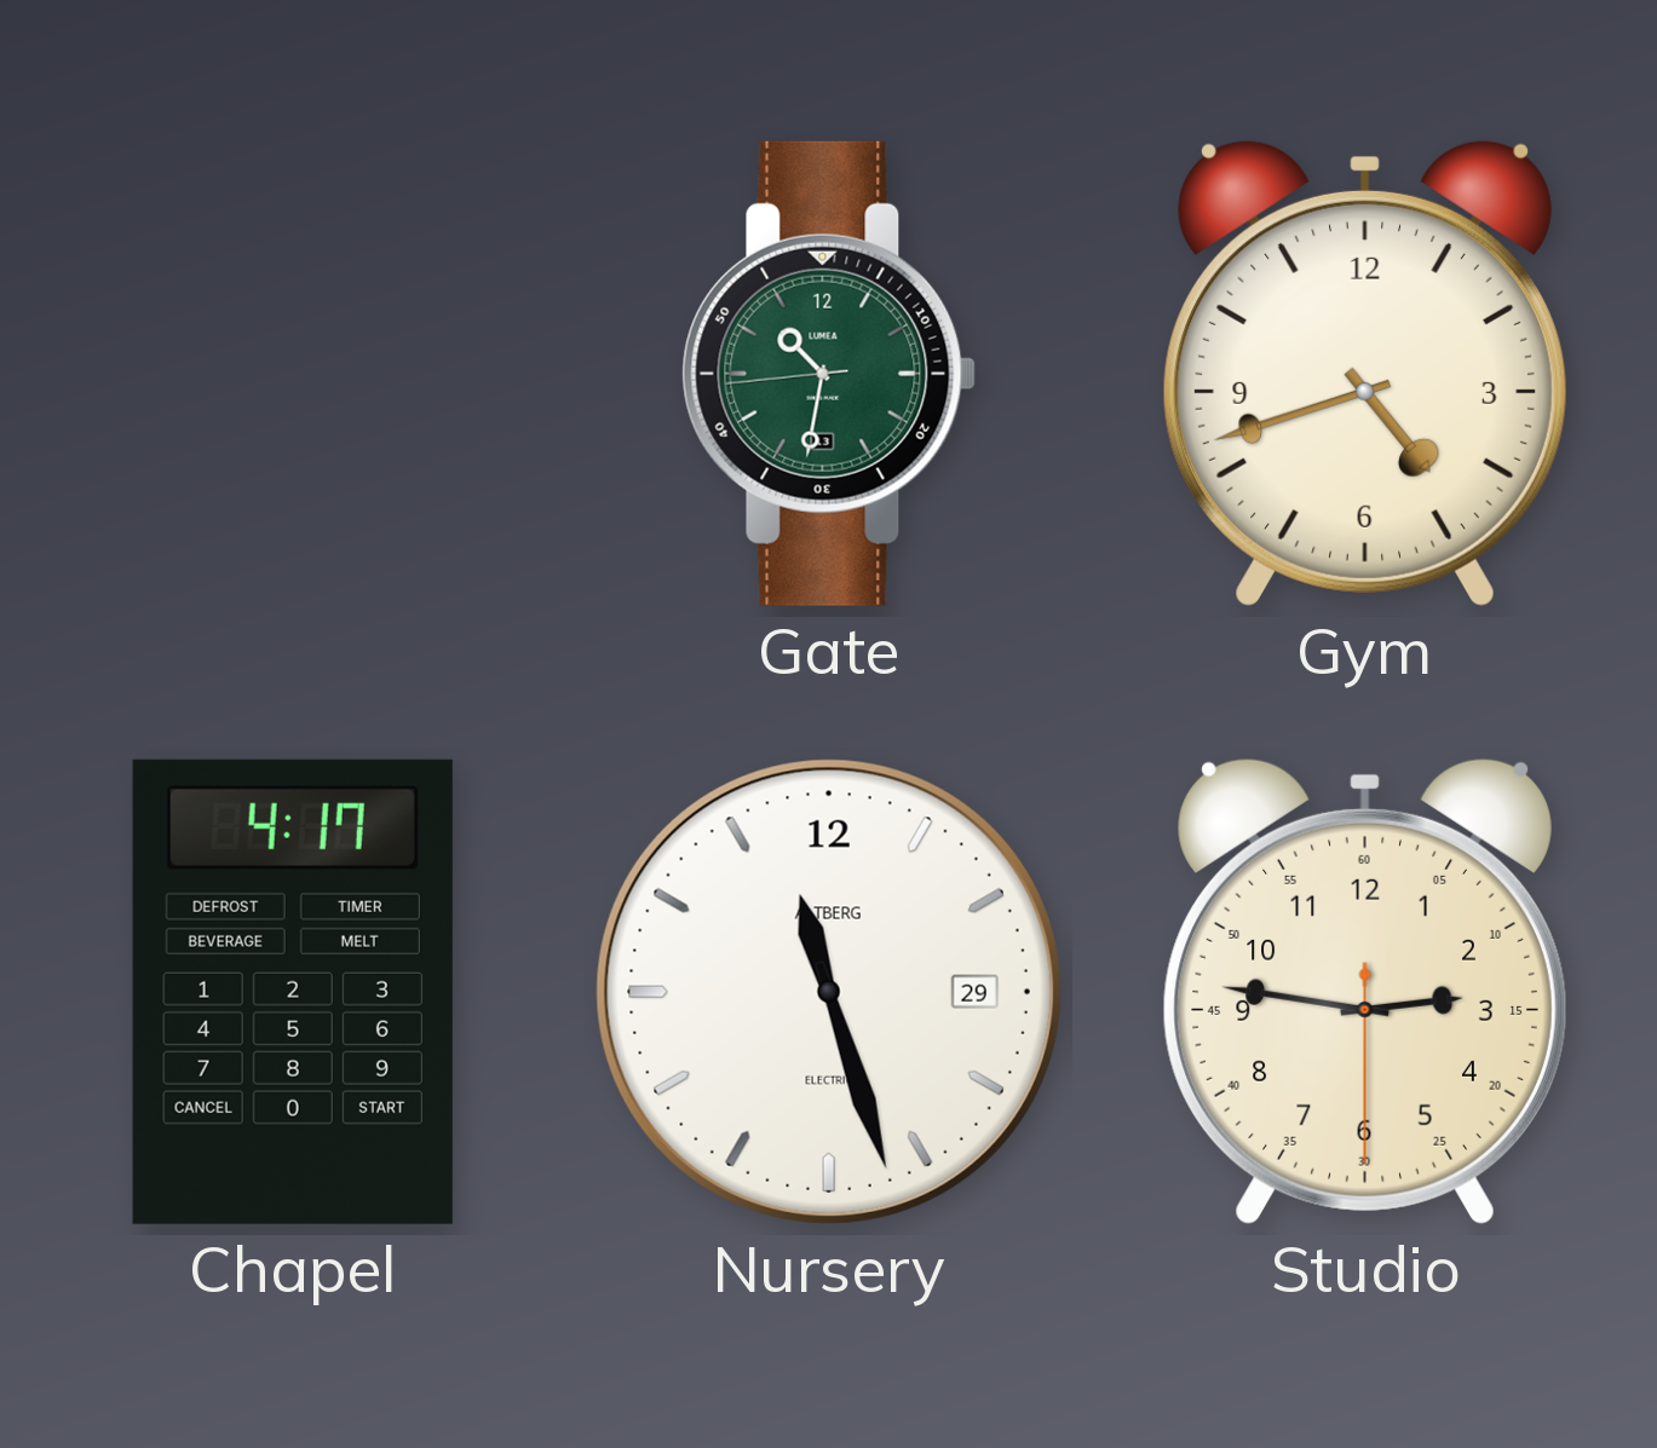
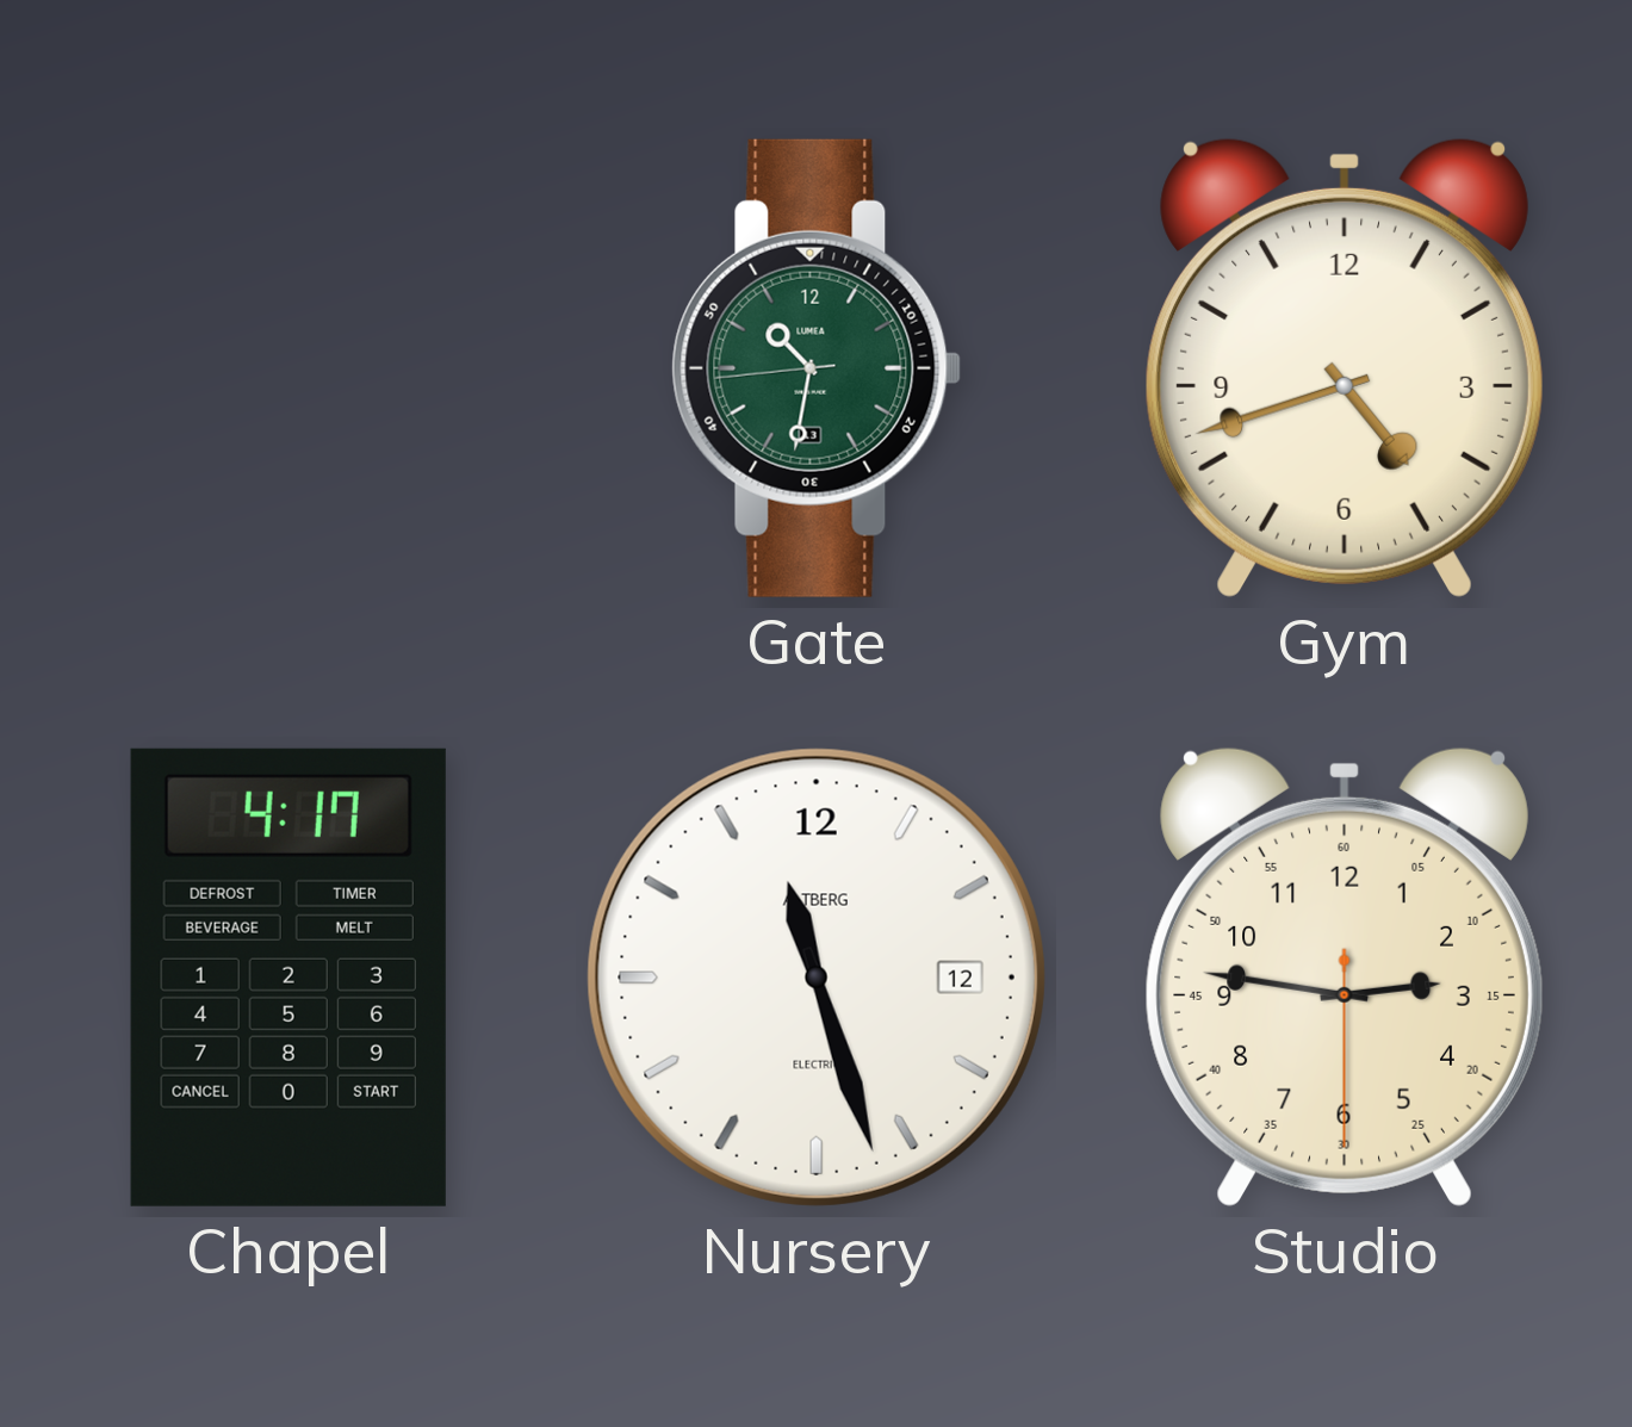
Nursery date: 29 -> 12 (817, 978)
